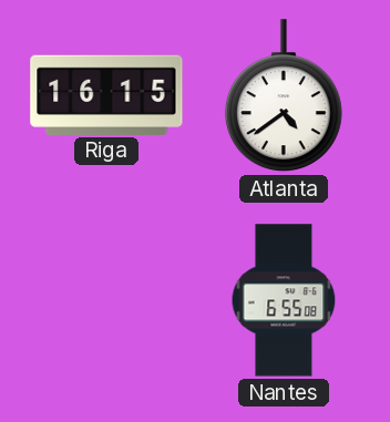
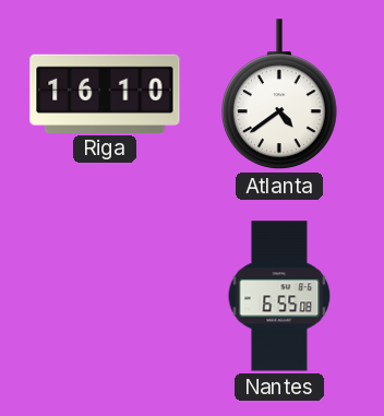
Riga: 16:15 -> 16:10 (105, 93)
